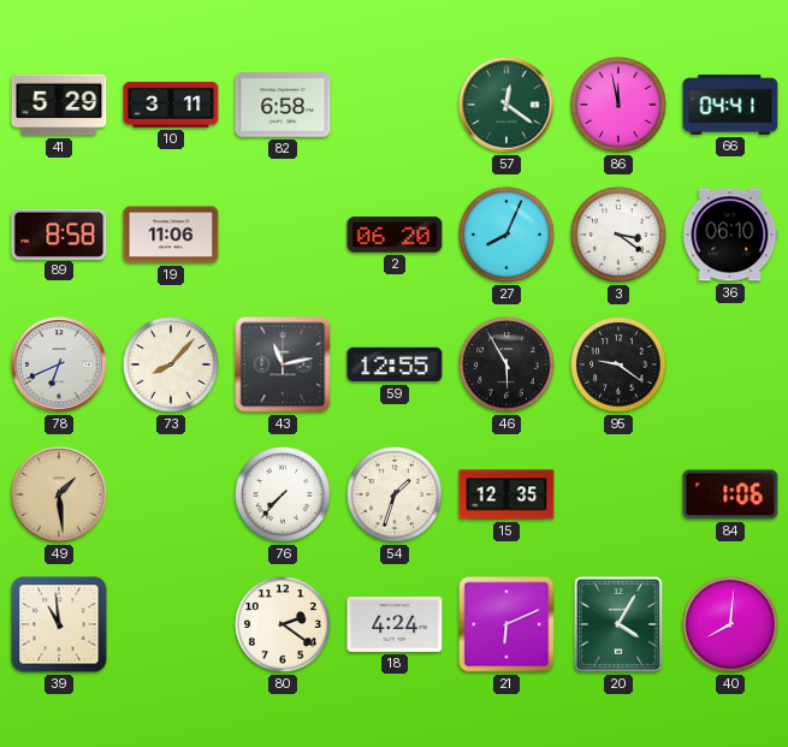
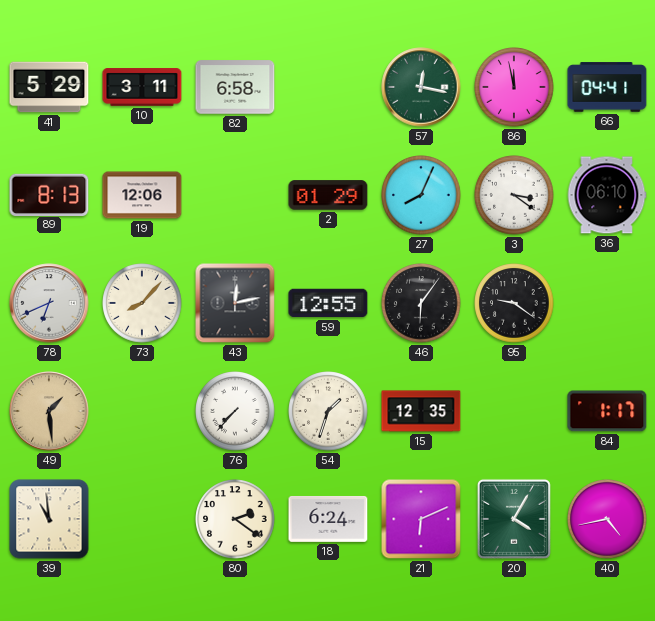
57: 12:21 -> 12:17 (421, 87)
89: 8:58 -> 8:13 (49, 194)
19: 11:06 -> 12:06 (142, 195)
2: 06:20 -> 01:29 (328, 195)
43: 11:13 -> 12:13 (235, 303)
46: 5:55 -> 6:06 (421, 303)
84: 1:06 -> 1:17 (607, 411)
18: 4:24 -> 6:24 (328, 519)
40: 8:01 -> 4:43 (607, 519)
